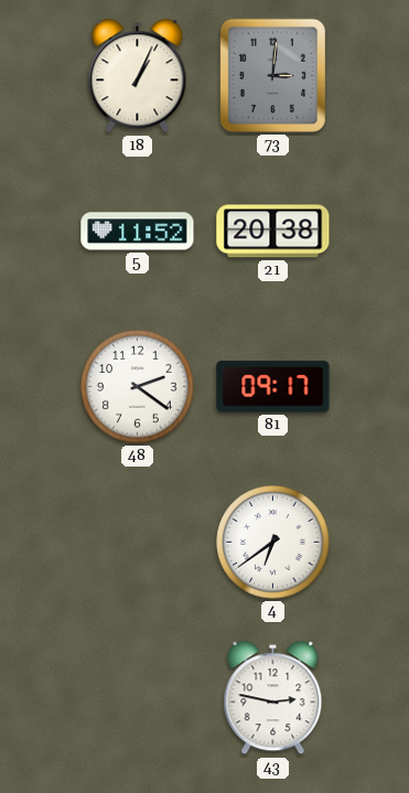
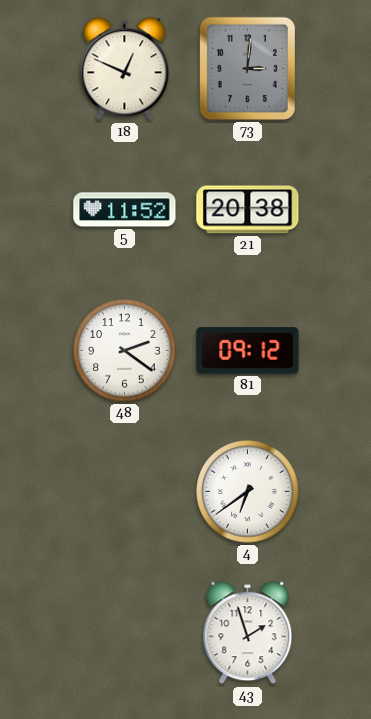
18: 1:04 -> 12:49 (125, 69)
81: 09:17 -> 09:12 (248, 351)
43: 2:47 -> 1:57 (248, 633)
